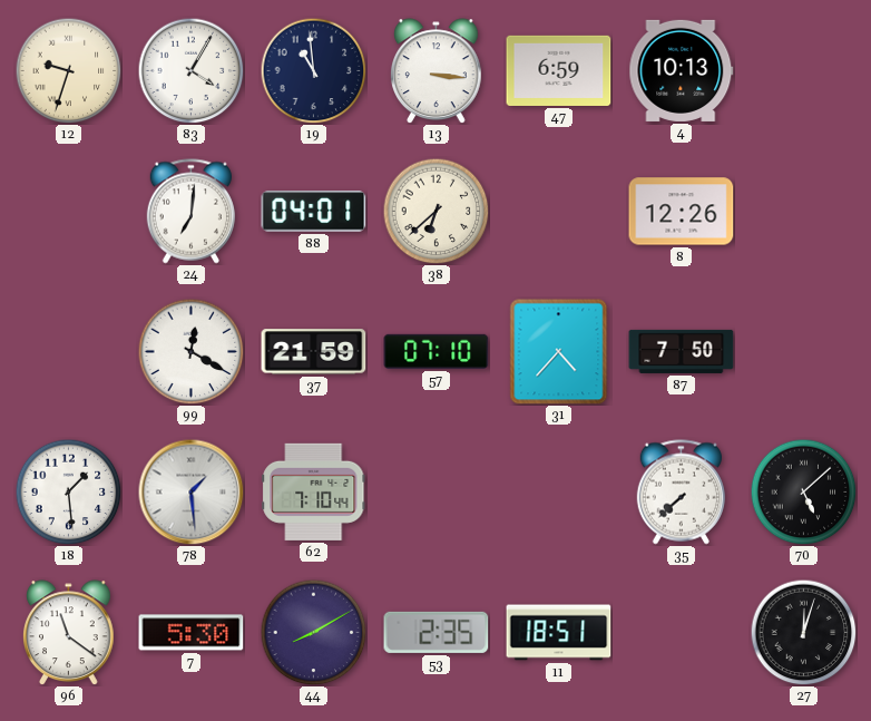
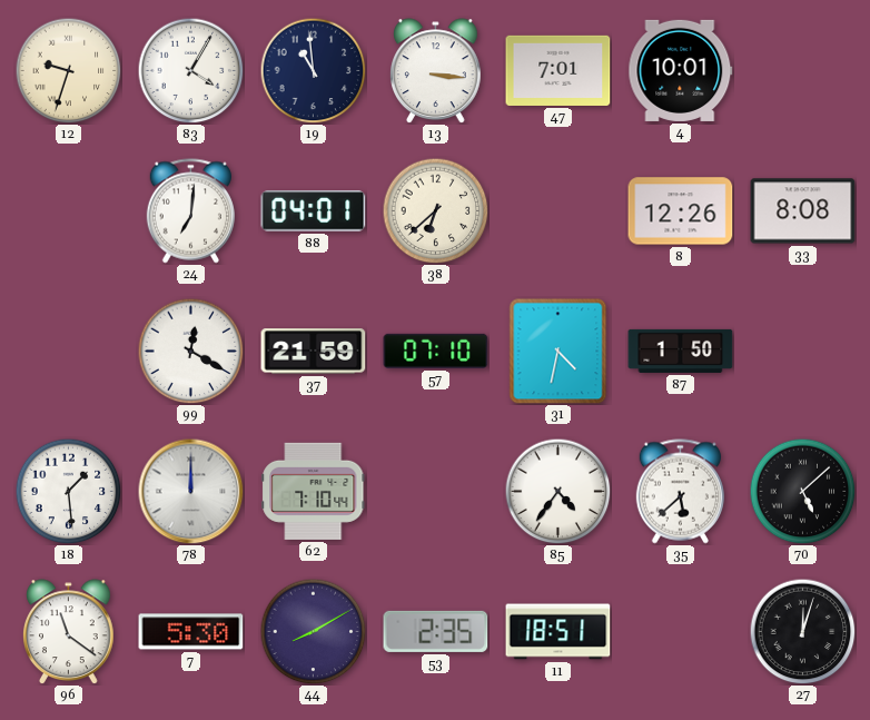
47: 6:59 -> 7:01 (558, 70)
4: 10:13 -> 10:01 (681, 70)
33: none -> 8:08 (803, 211)
31: 4:37 -> 4:32 (558, 352)
87: 7:50 -> 1:50 (681, 351)
78: 1:29 -> 12:00 (190, 491)
85: none -> 4:36 (557, 491)
35: 7:38 -> 5:38 (680, 492)
